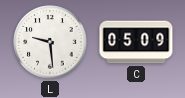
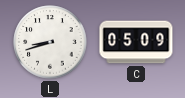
L: 9:29 -> 8:42 (50, 42)
